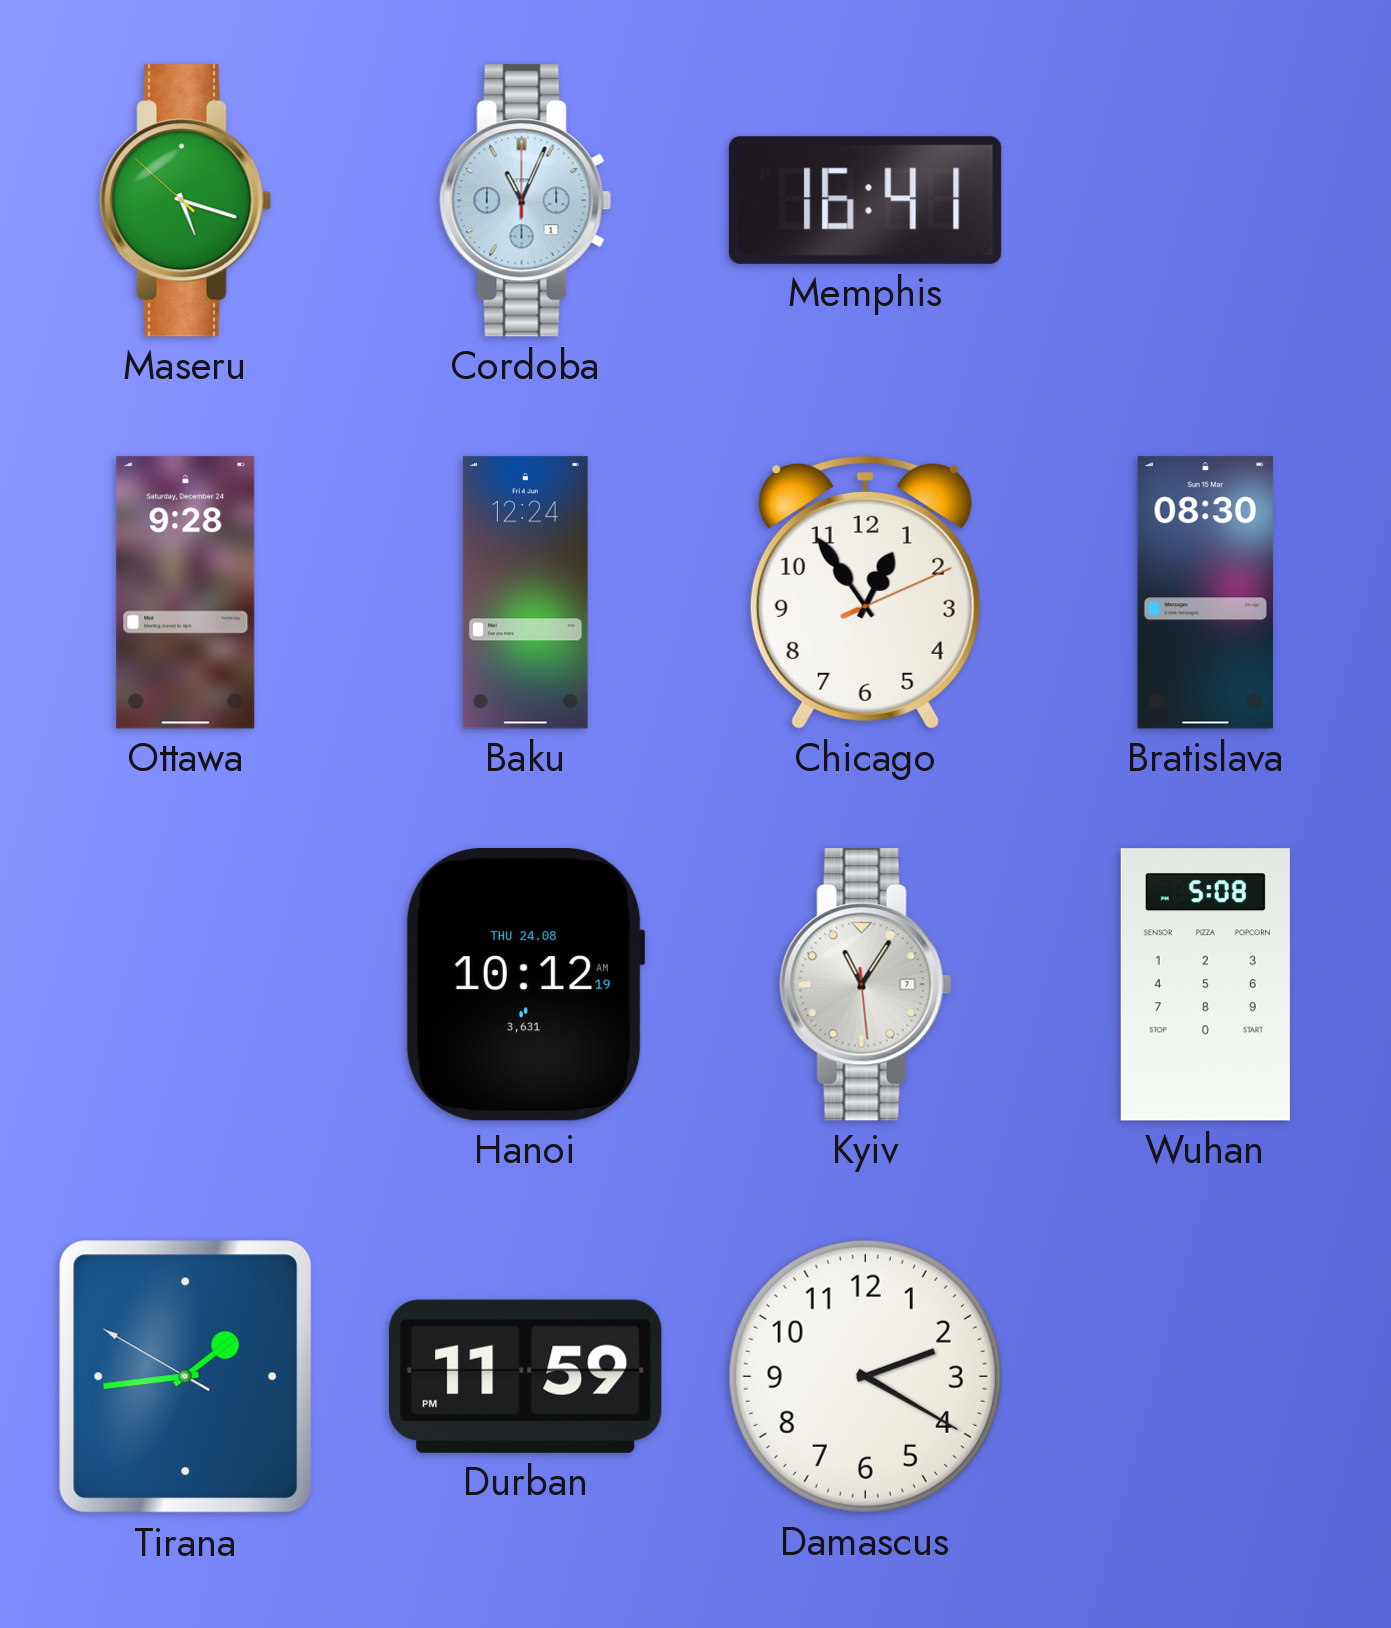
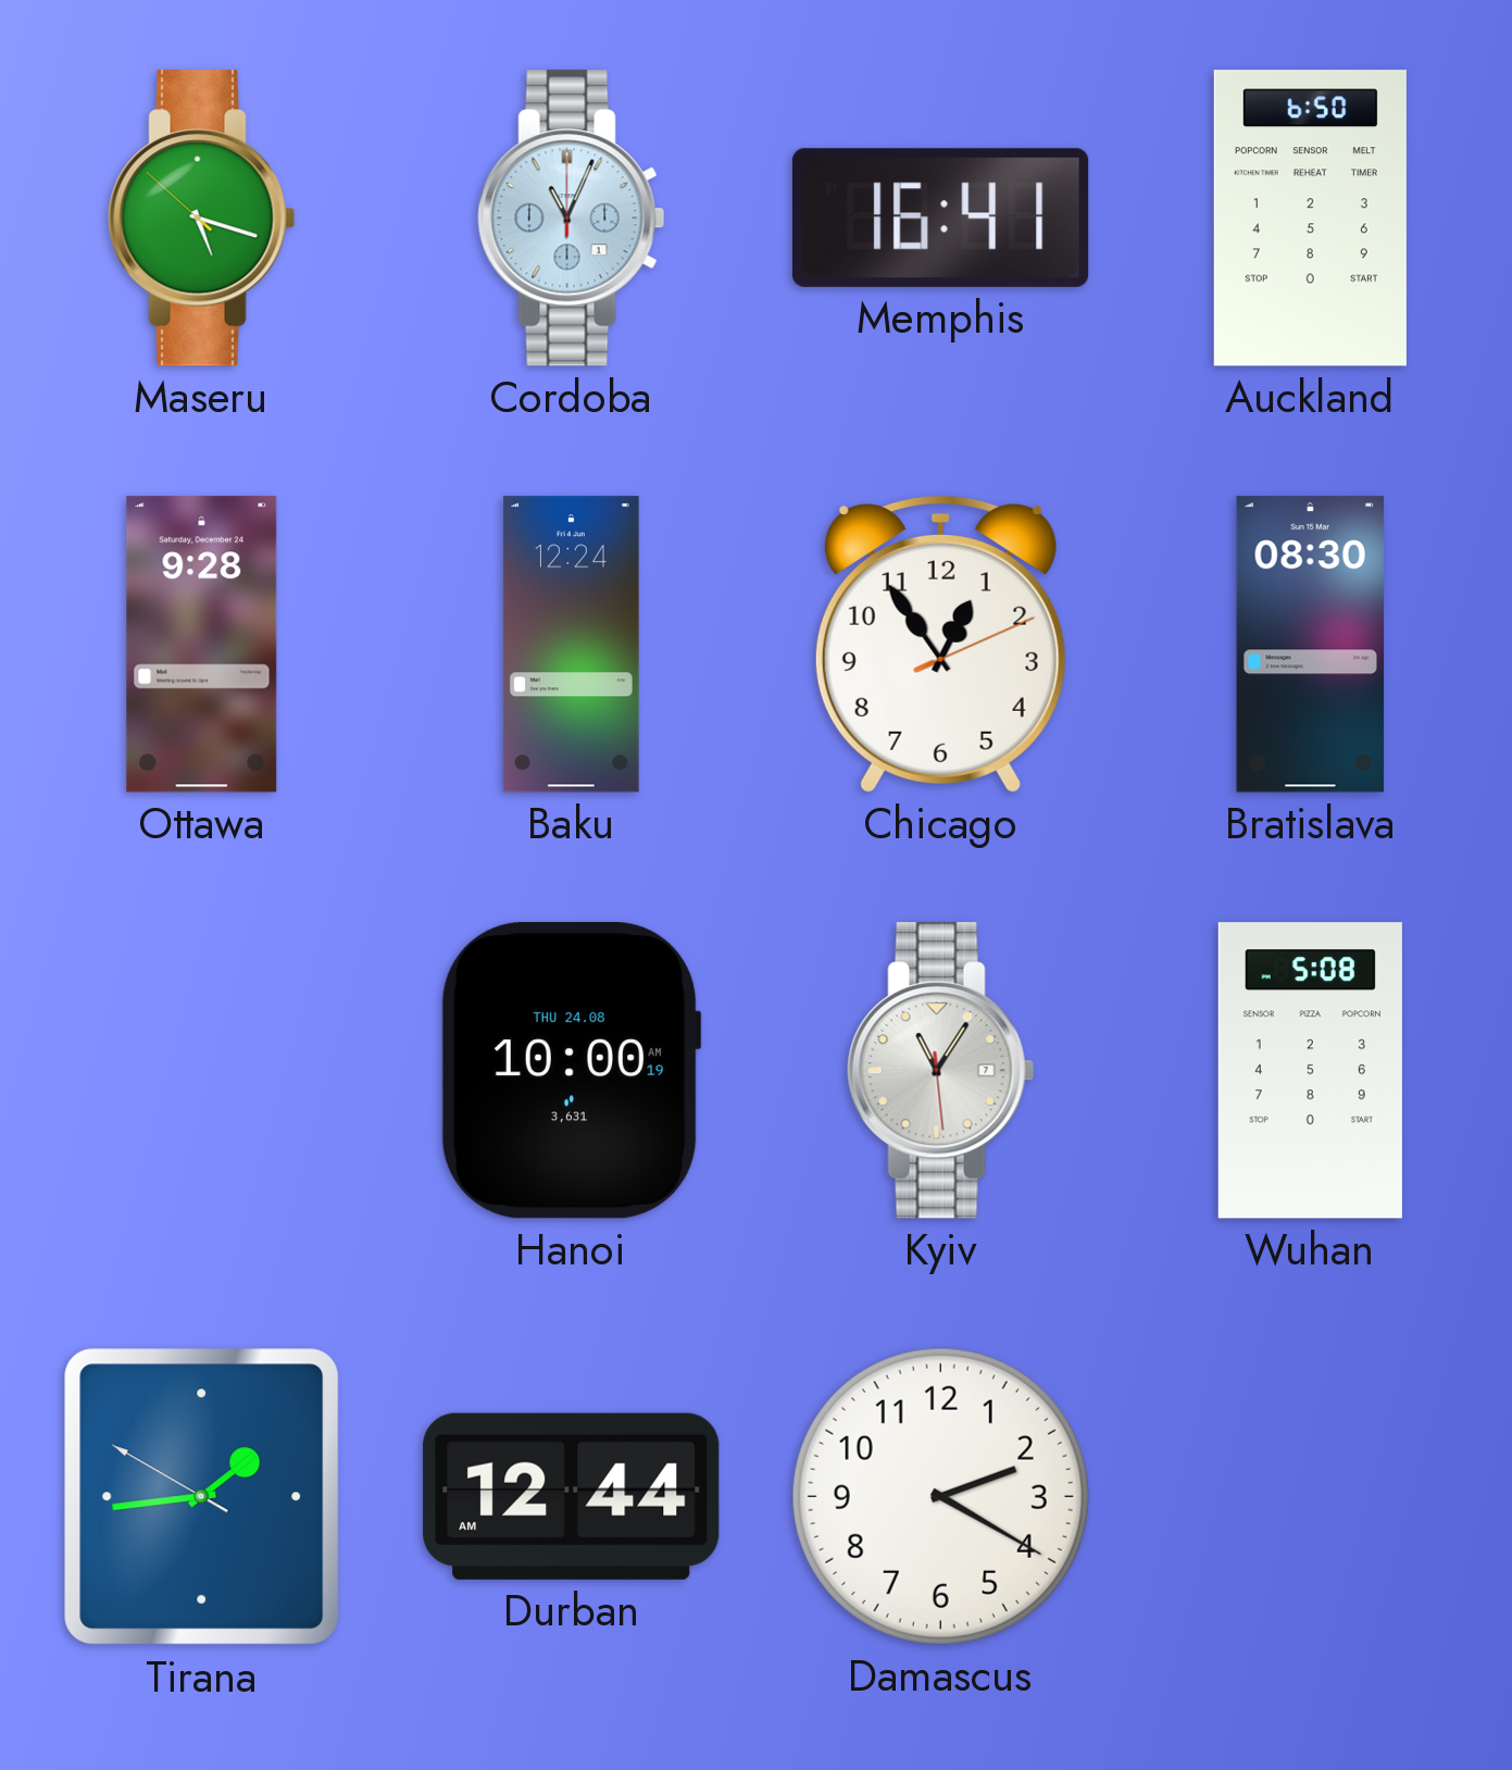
Auckland: none -> 6:50 (1310, 219)
Hanoi: 10:12 -> 10:00 (571, 1071)
Durban: 11:59 -> 12:44 (572, 1496)
